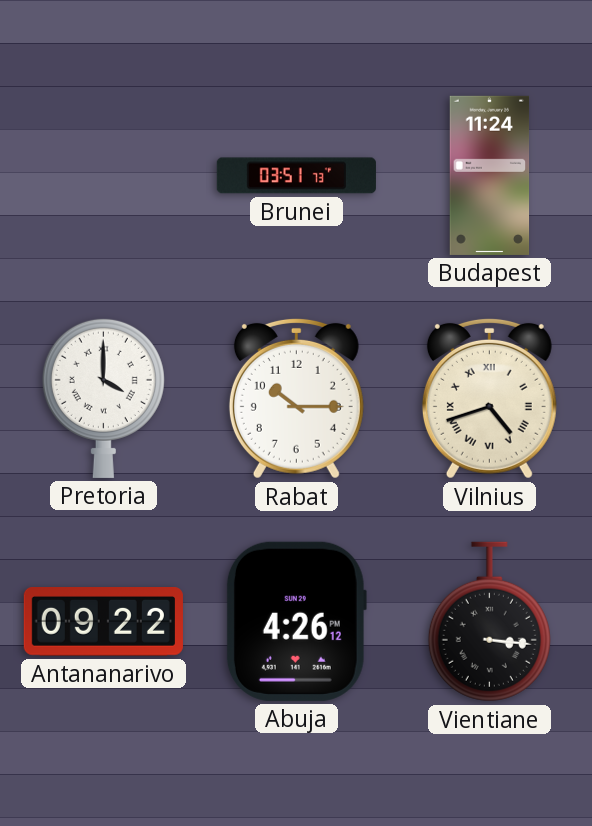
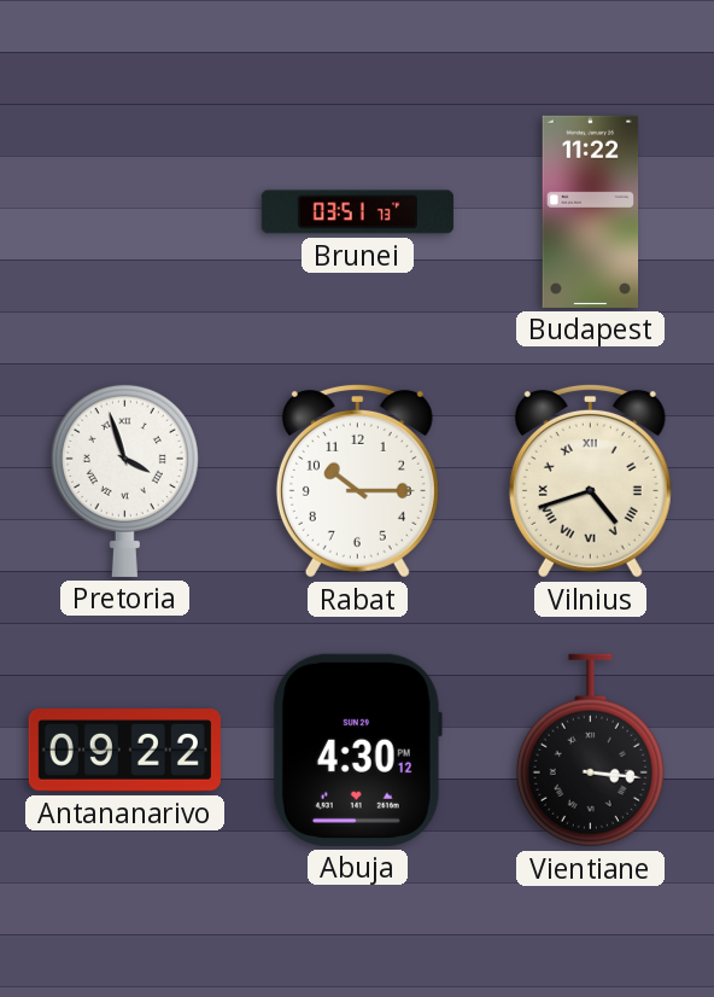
Budapest: 11:24 -> 11:22 (591, 211)
Pretoria: 4:00 -> 3:57 (124, 480)
Abuja: 4:26 -> 4:30 (357, 750)
